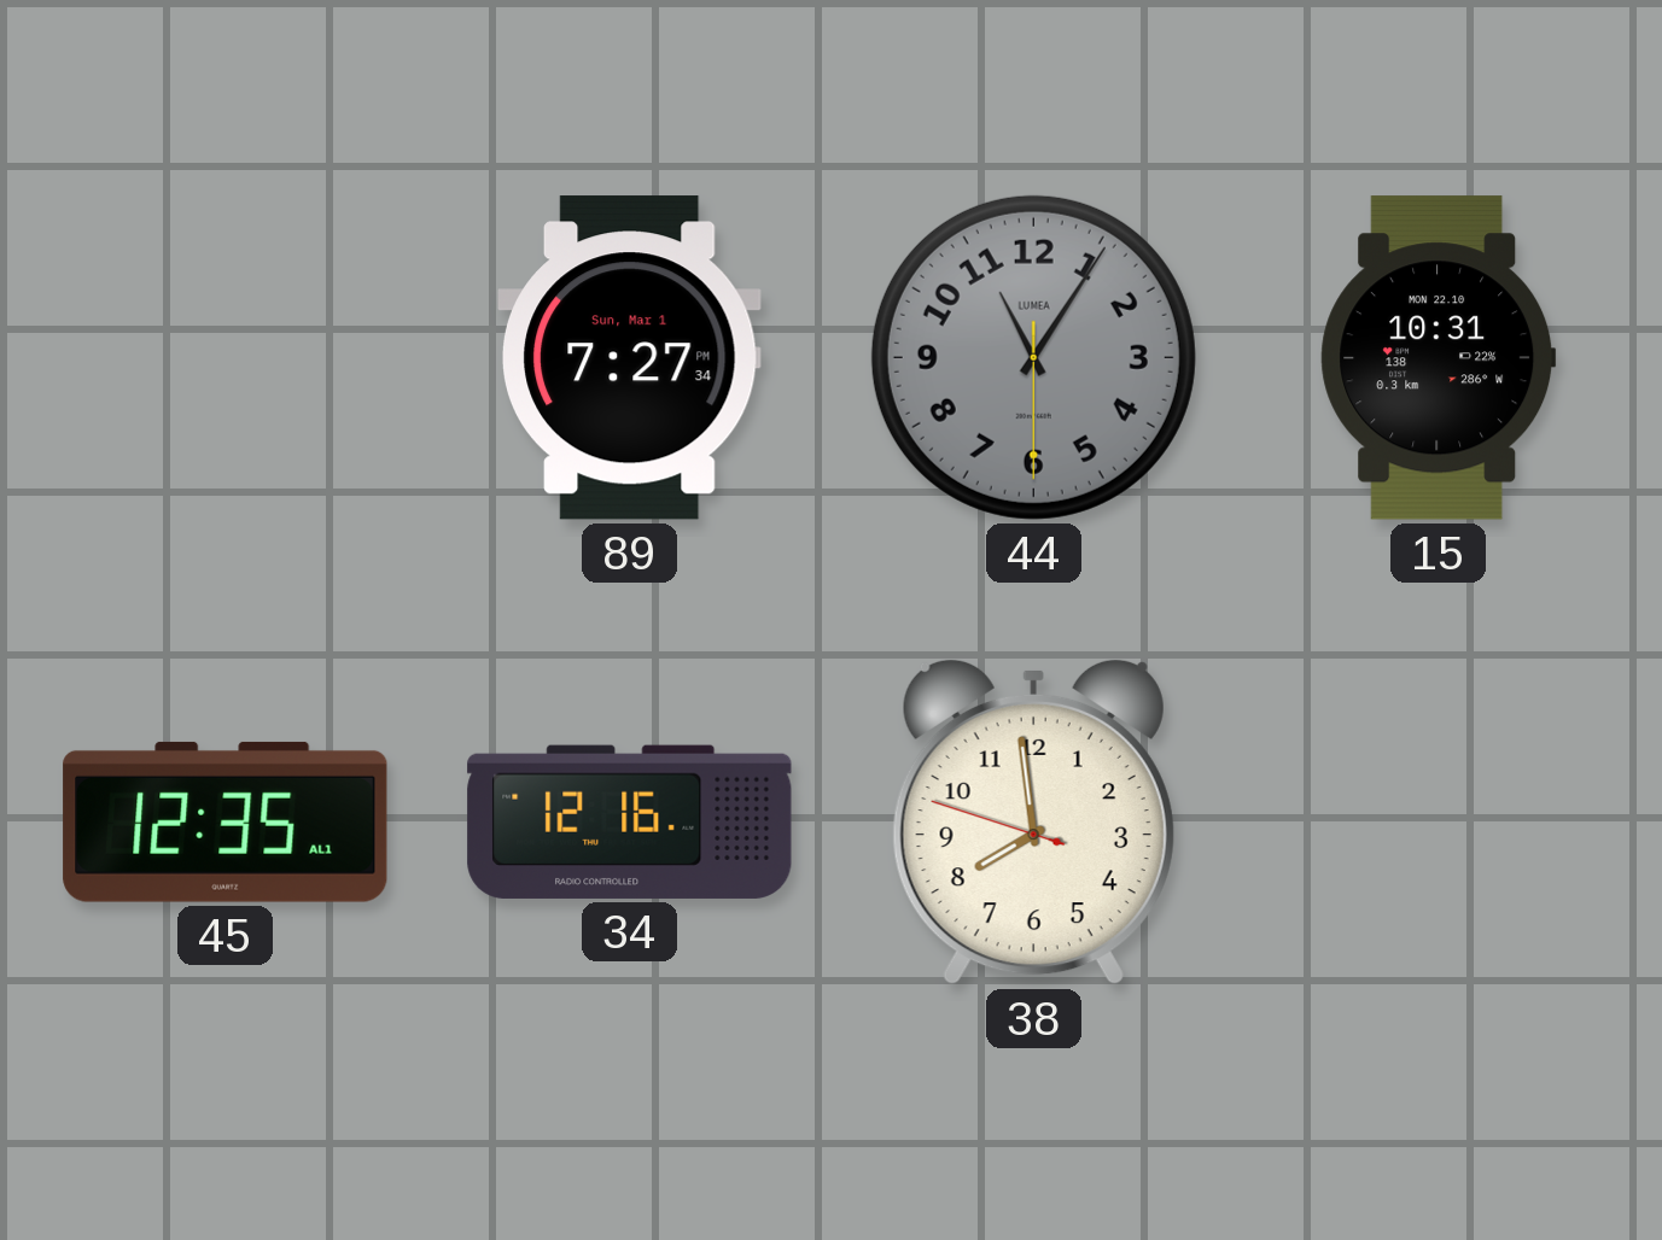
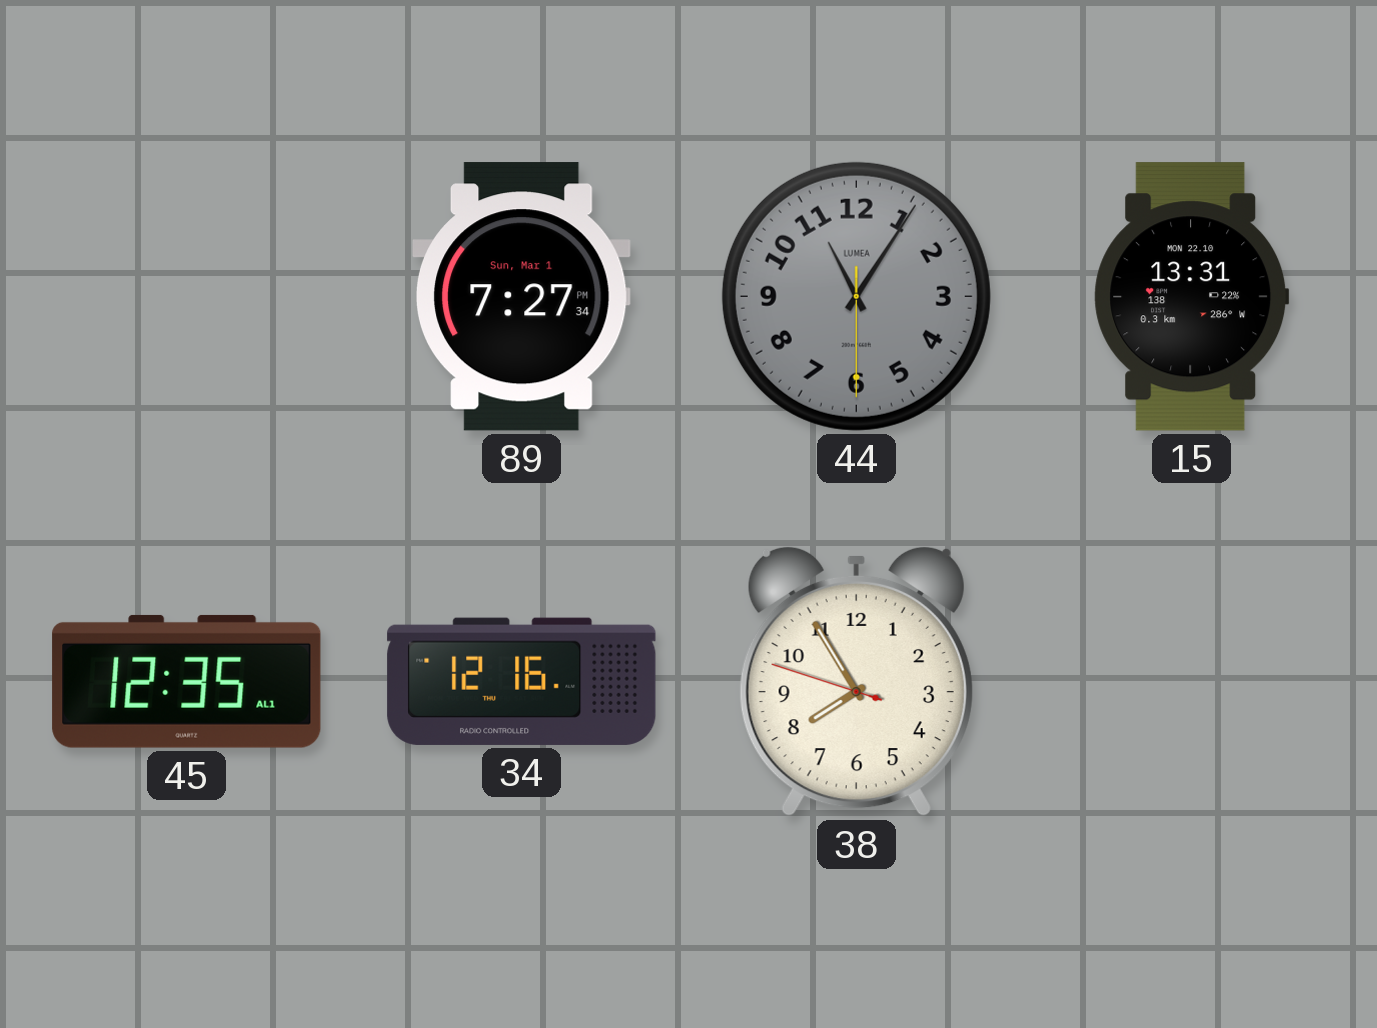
15: 10:31 -> 13:31 (1192, 297)
38: 7:58 -> 7:54 (856, 682)
